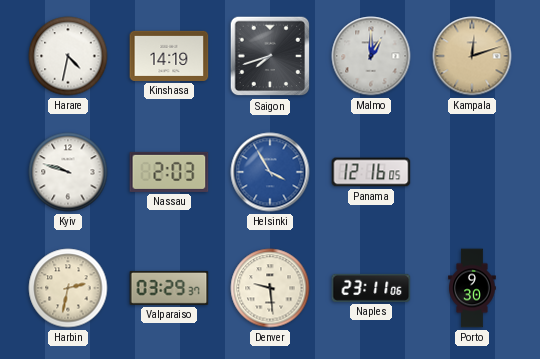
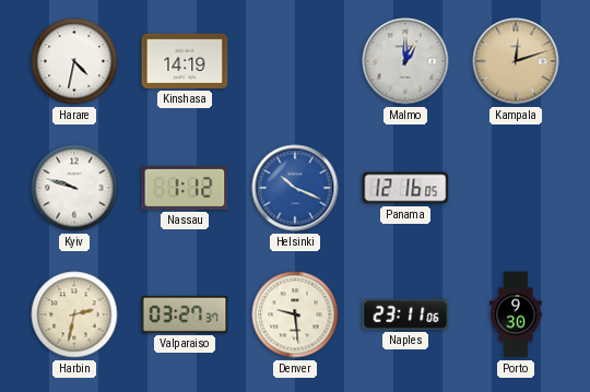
Saigon: 7:42 -> none (270, 56)
Nassau: 2:03 -> 1:12 (185, 188)
Helsinki: 3:55 -> 10:19 (295, 188)
Valparaiso: 03:29 -> 03:27 (185, 314)
